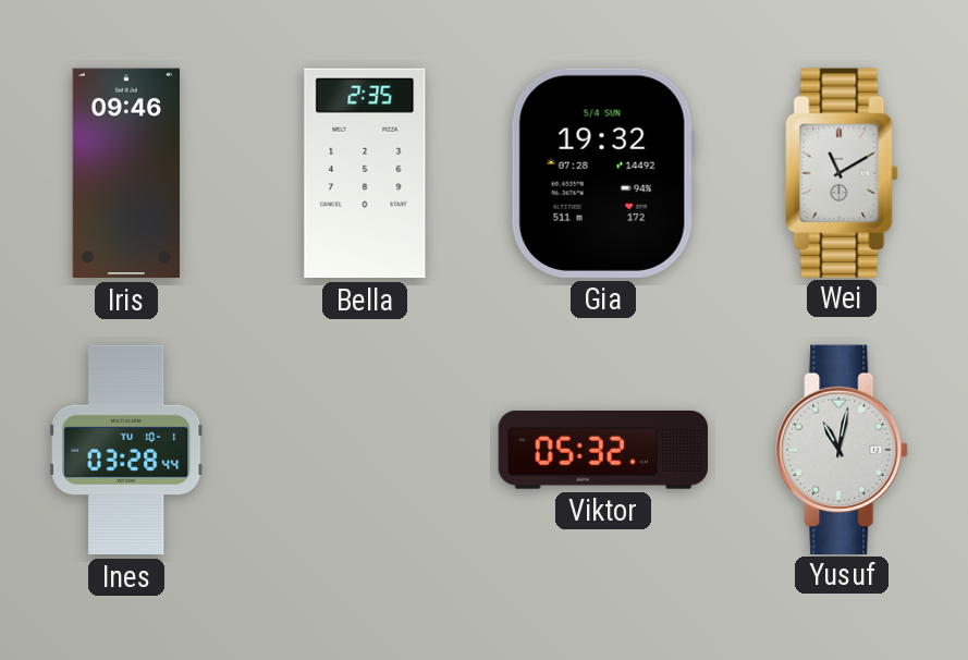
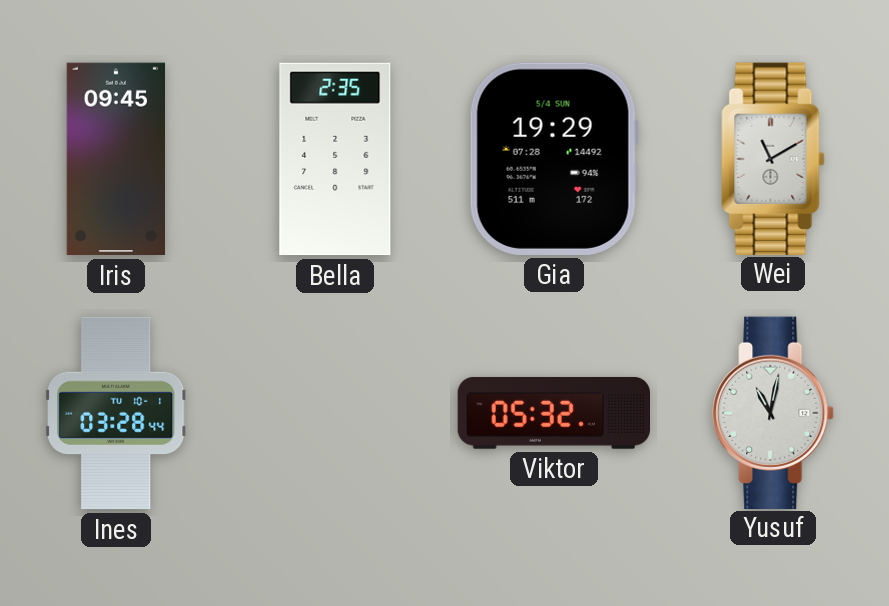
Iris: 09:46 -> 09:45 (115, 159)
Gia: 19:32 -> 19:29 (554, 159)
